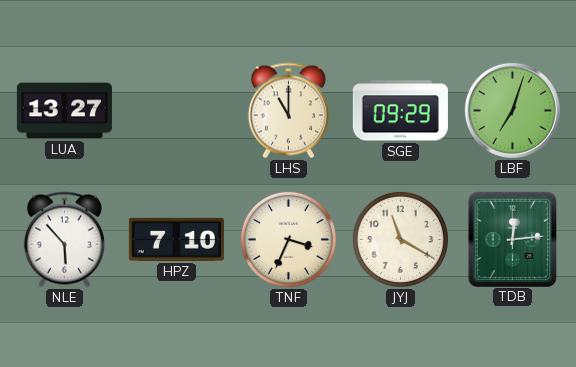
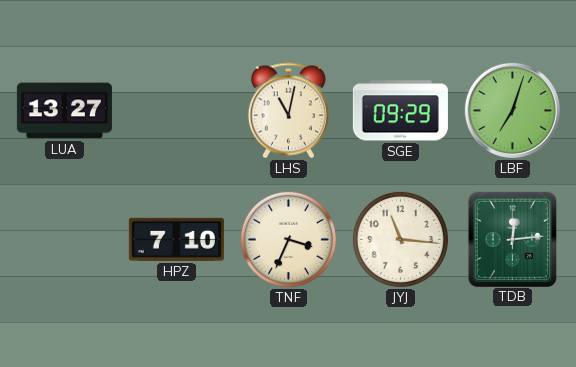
LHS: 11:00 -> 11:02 (288, 111)
NLE: 5:53 -> none (64, 240)
JYJ: 11:20 -> 11:16 (400, 239)
